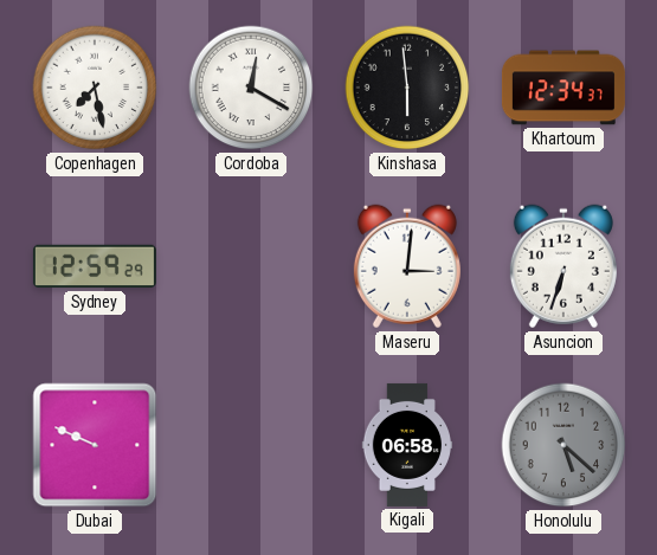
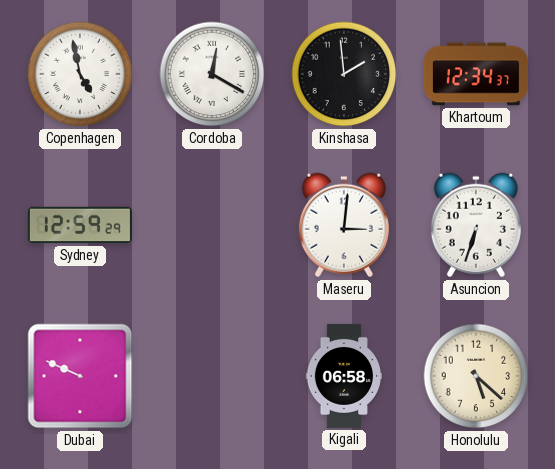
Copenhagen: 7:28 -> 4:58 (80, 74)
Kinshasa: 5:59 -> 1:59 (344, 74)
Honolulu dial: grey -> cream (476, 376)
